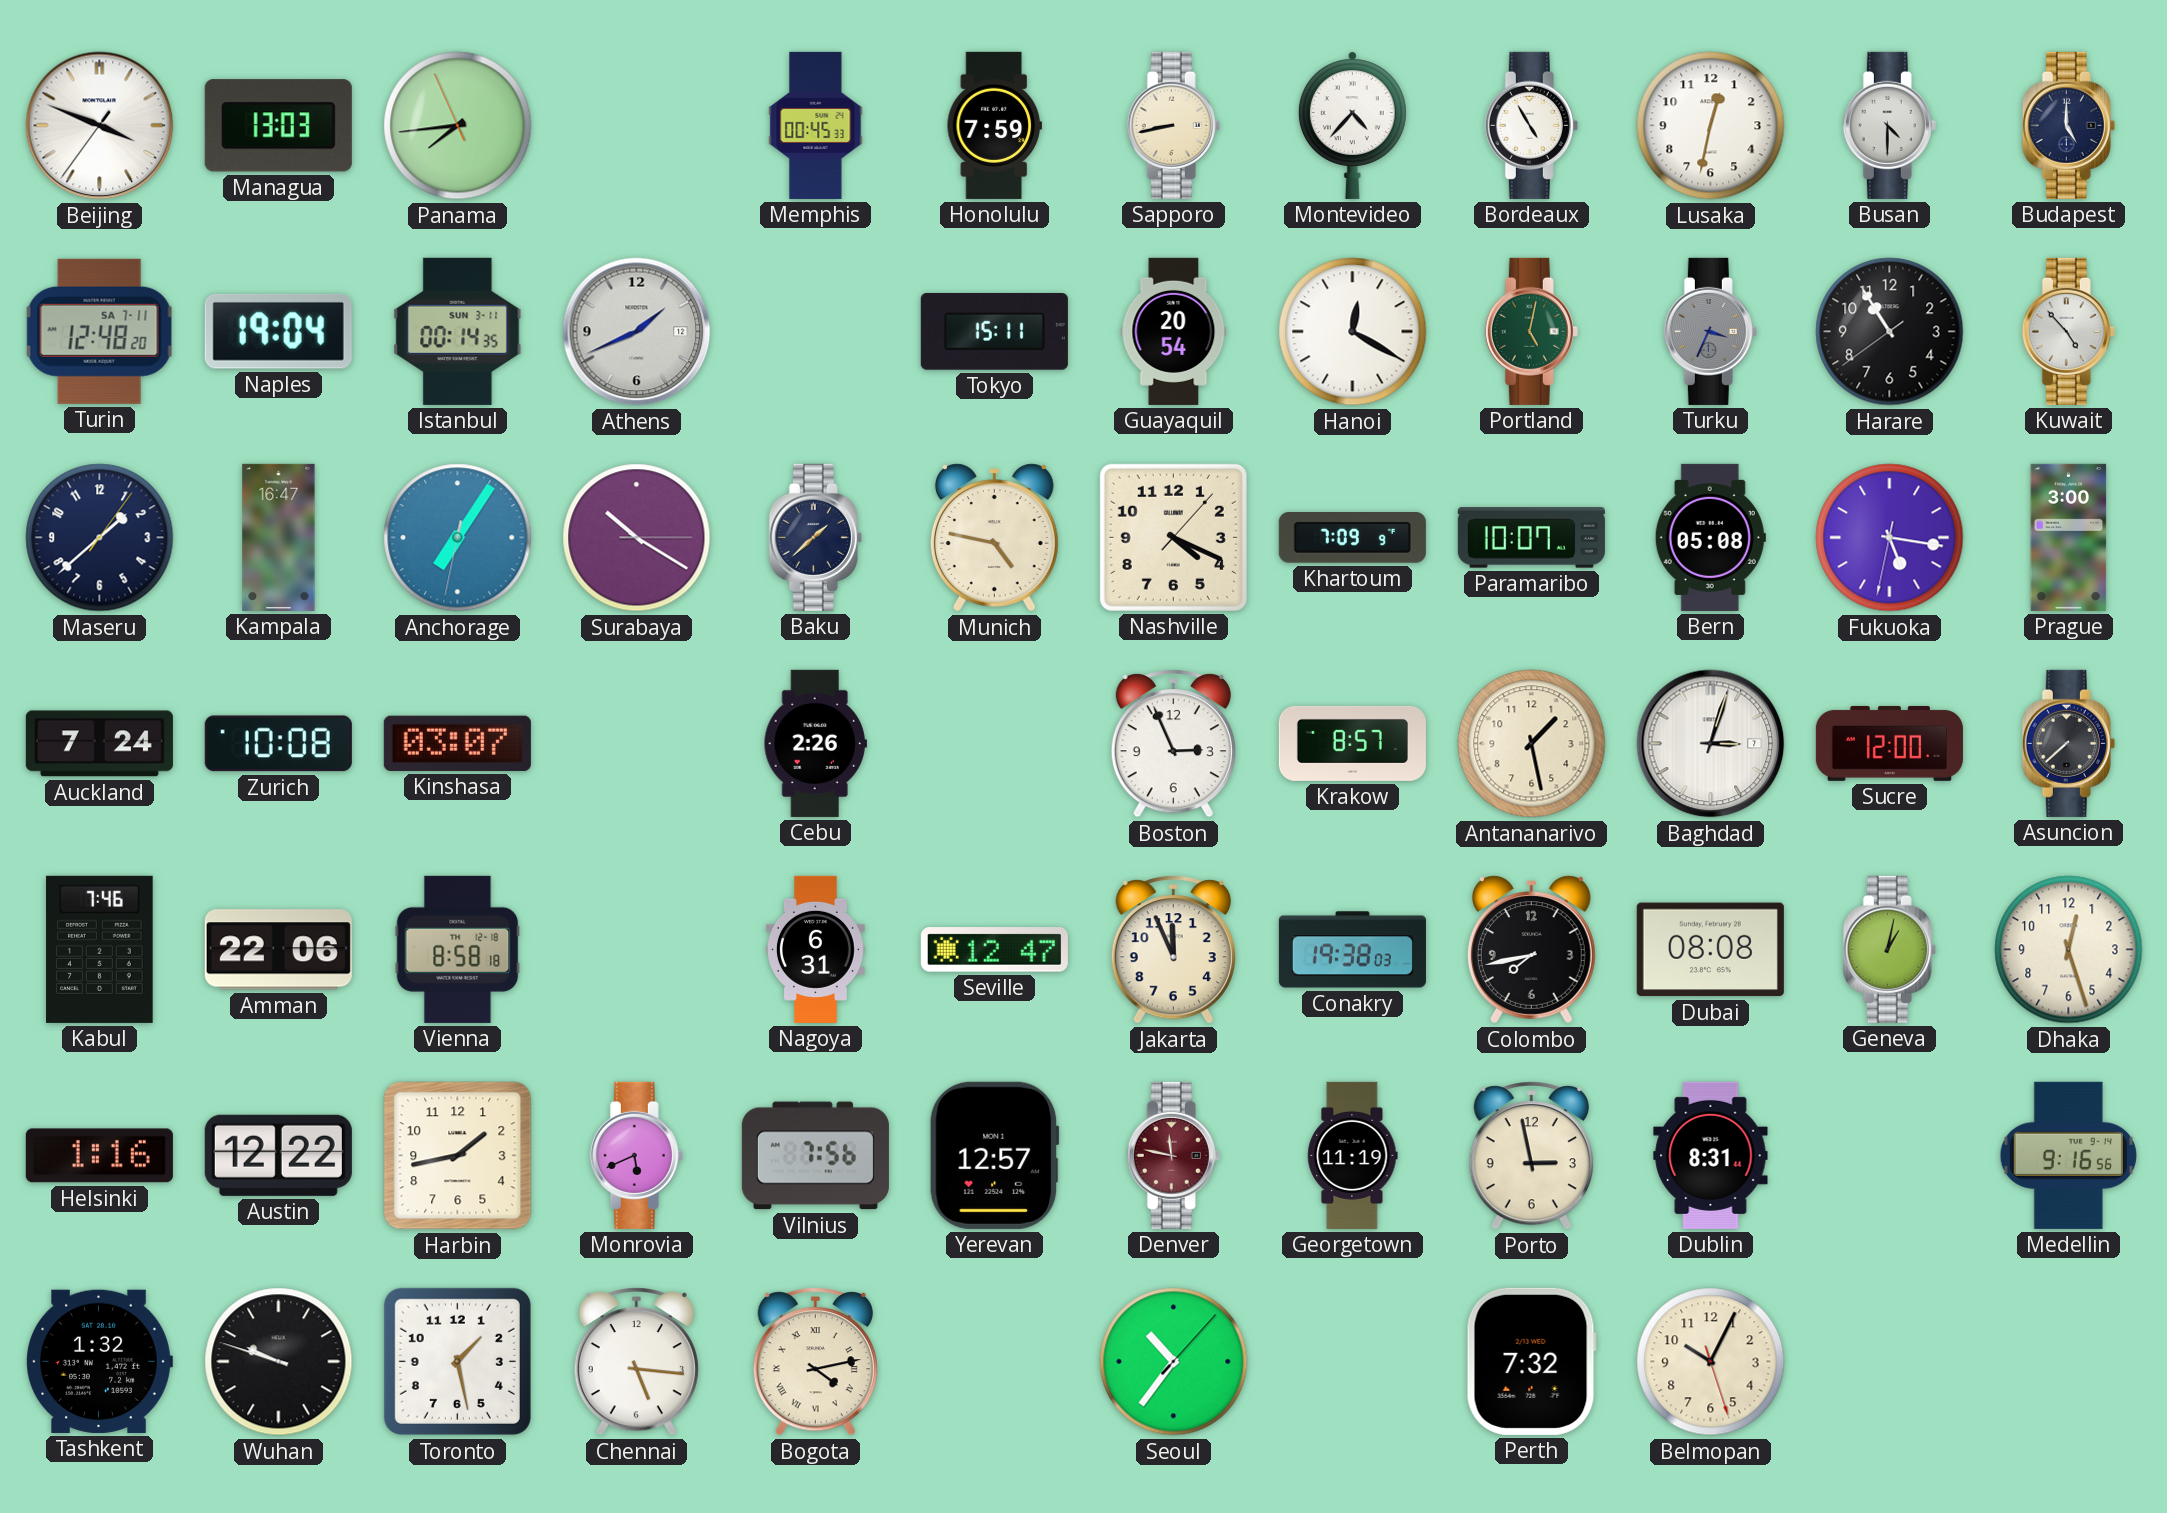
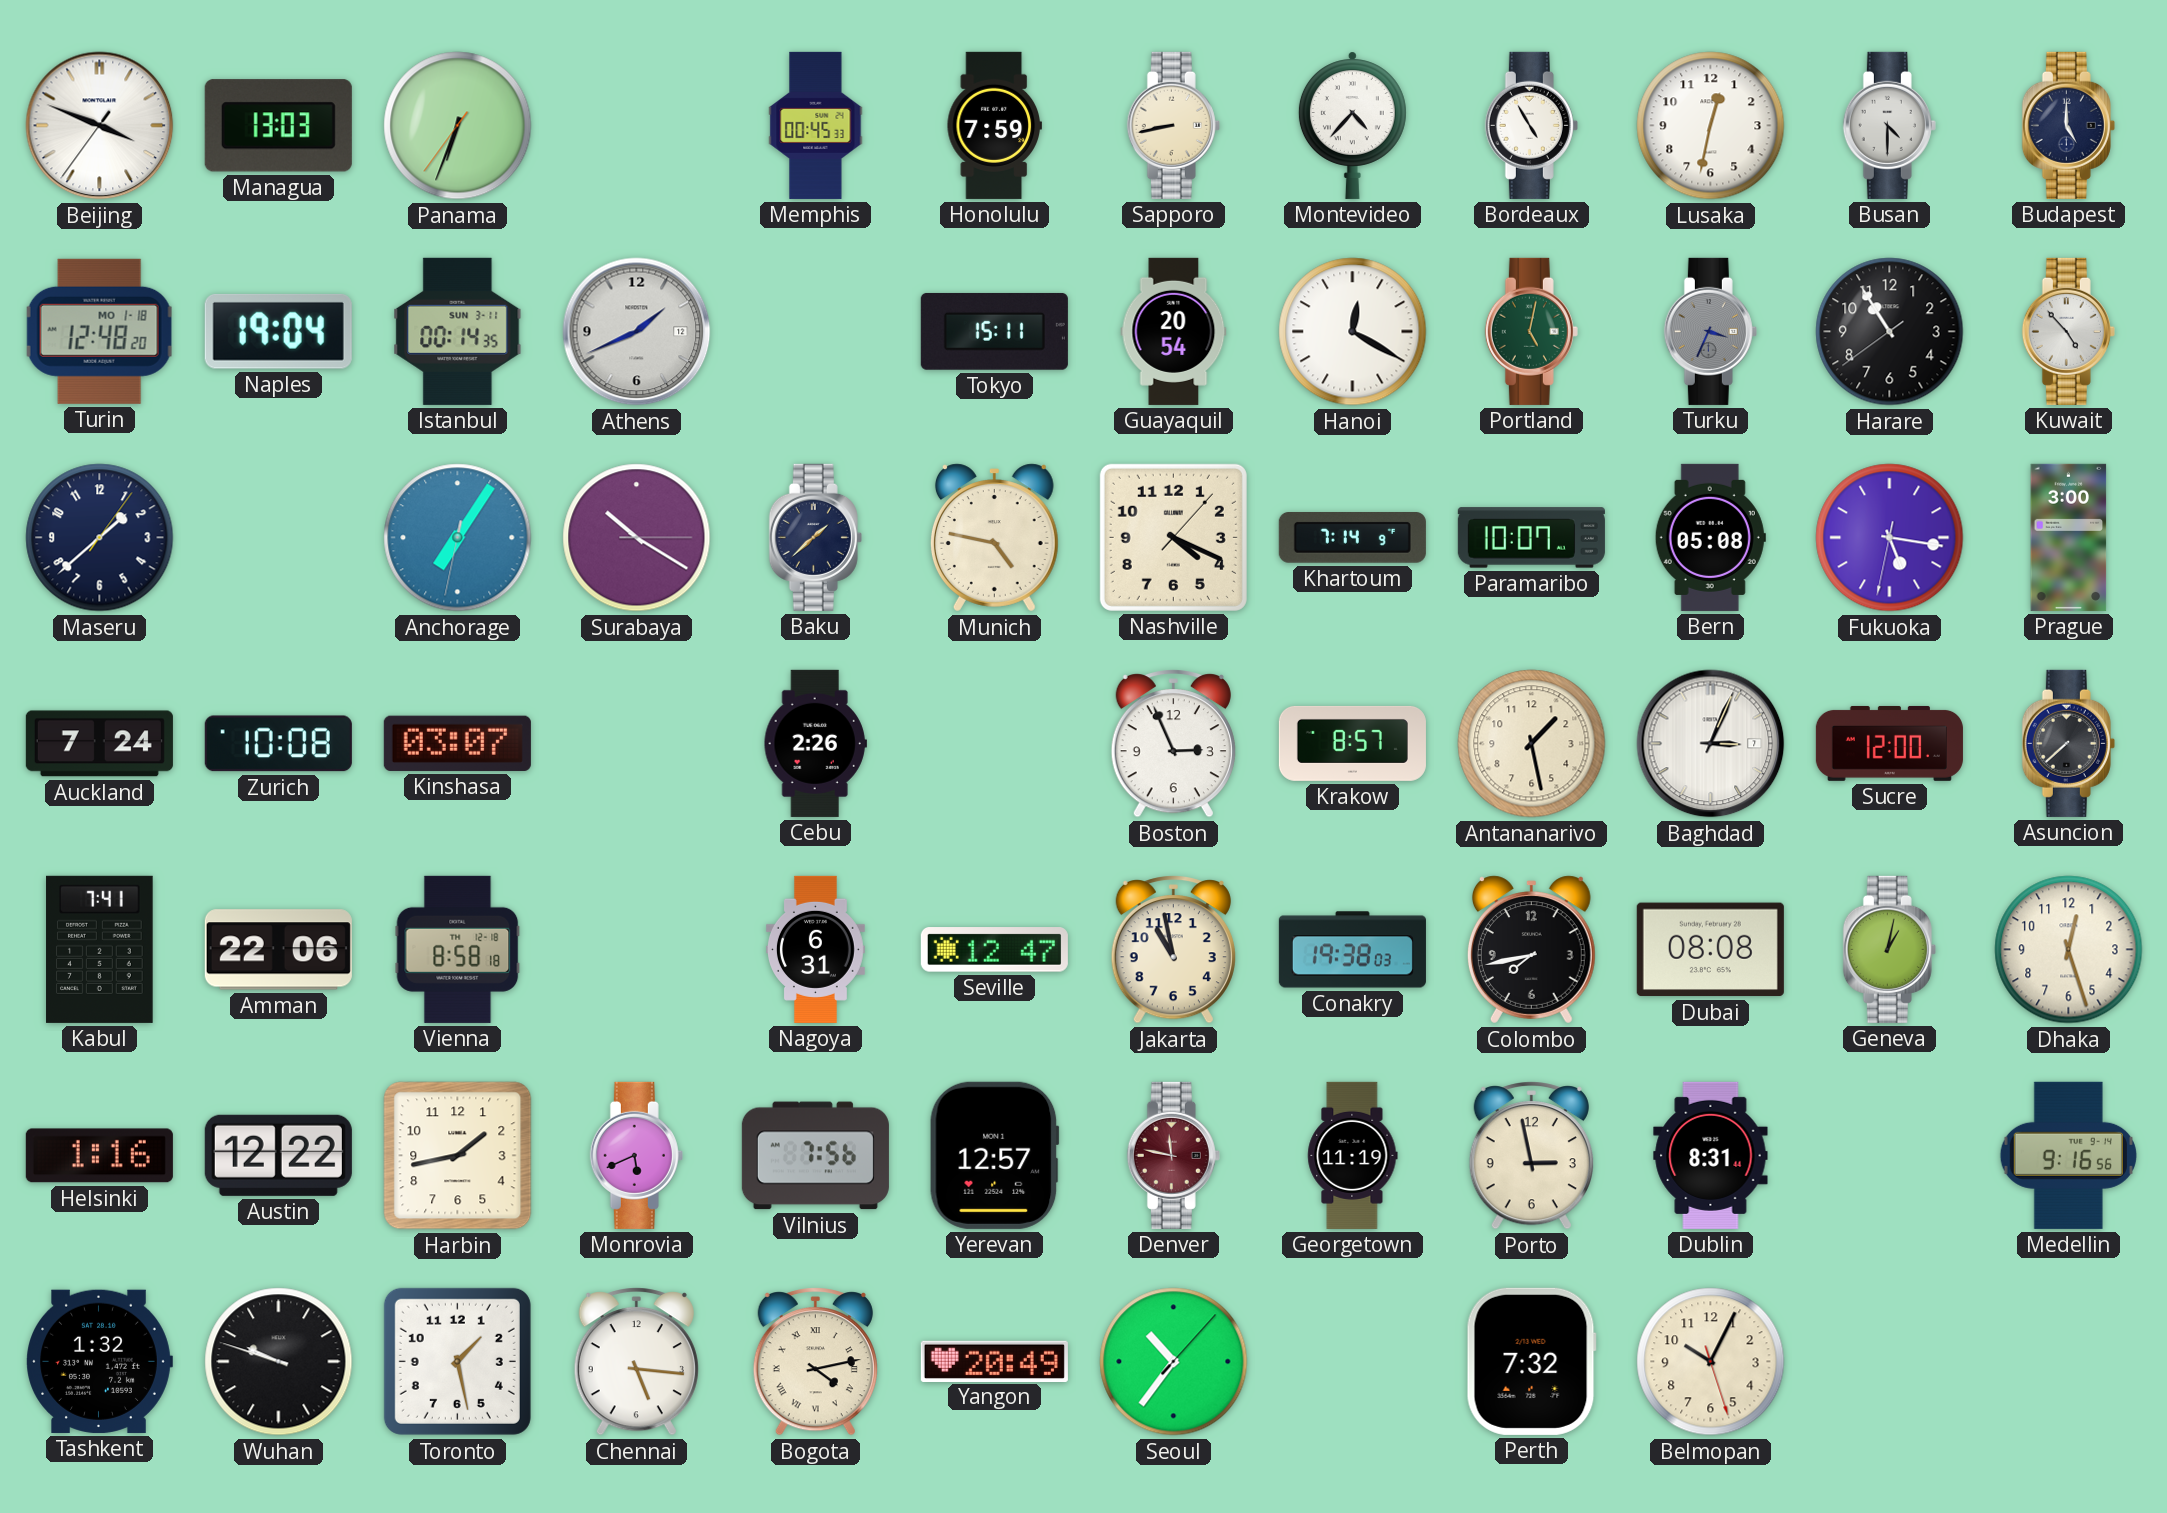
Panama: 7:43 -> 6:33 (458, 126)
Turin date: SA 7-11 -> MO 1-18 (100, 331)
Kampala: 16:47 -> none (279, 537)
Khartoum: 7:09 -> 7:14 (1352, 538)
Baghdad: 3:03 -> 3:04 (1711, 744)
Kabul: 7:46 -> 7:41 (100, 949)
Jakarta: 11:56 -> 10:58 (1173, 950)
Yangon: none -> 20:49 (994, 1361)
